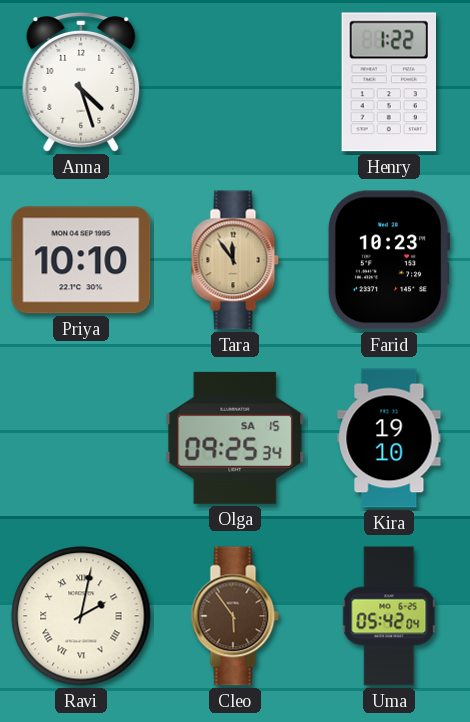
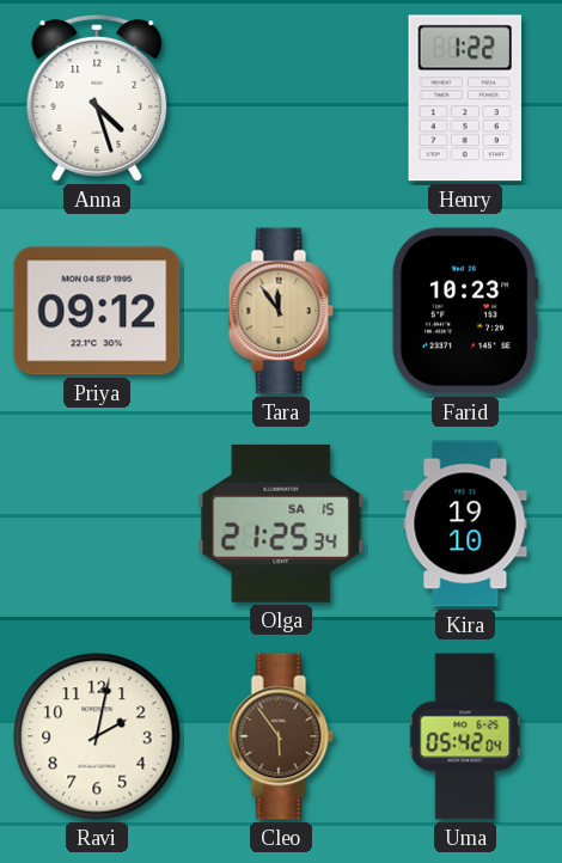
Priya: 10:10 -> 09:12 (97, 311)
Olga: 09:25 -> 21:25 (281, 524)
Ravi numerals: Roman -> Arabic (97, 736)
